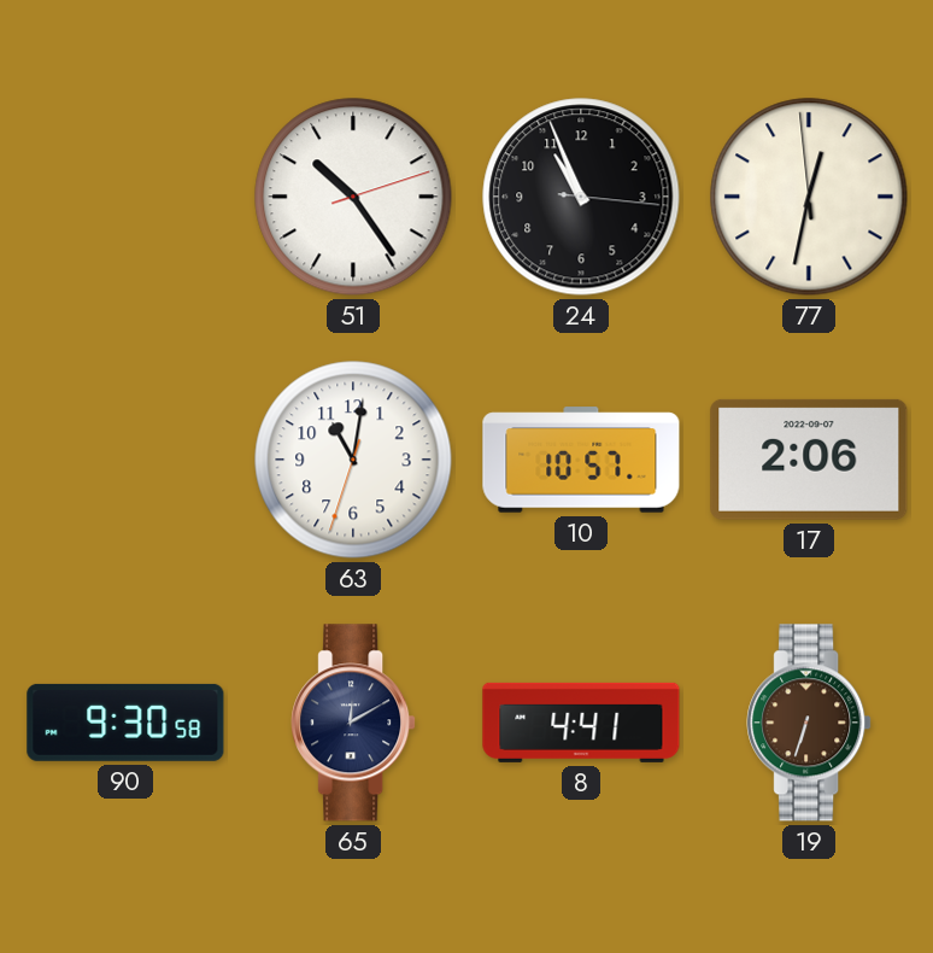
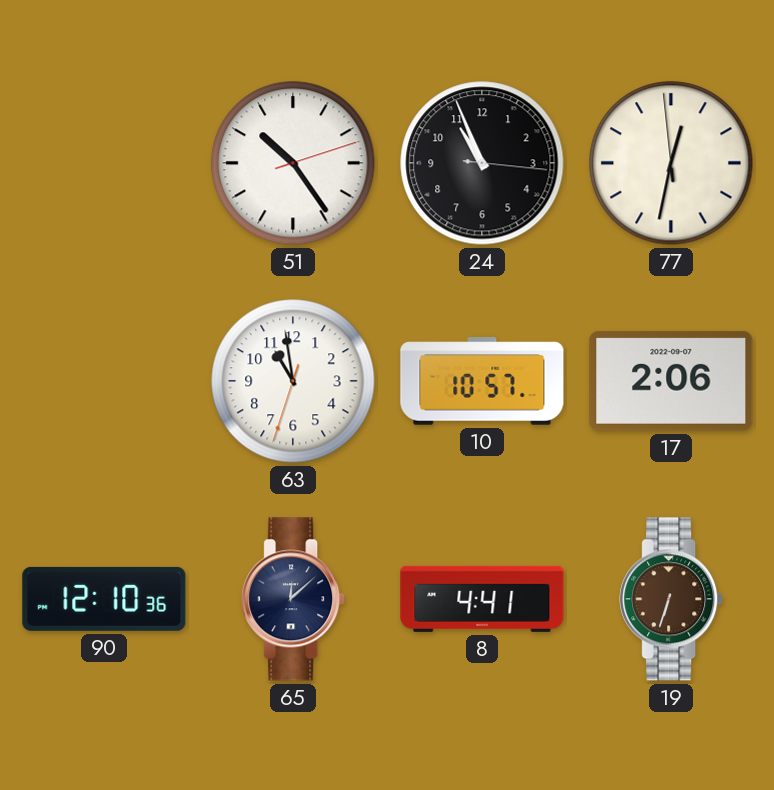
63: 11:01 -> 10:58 (293, 381)
90: 9:30 -> 12:10 (104, 599)
65: 12:10 -> 12:08 (293, 599)
